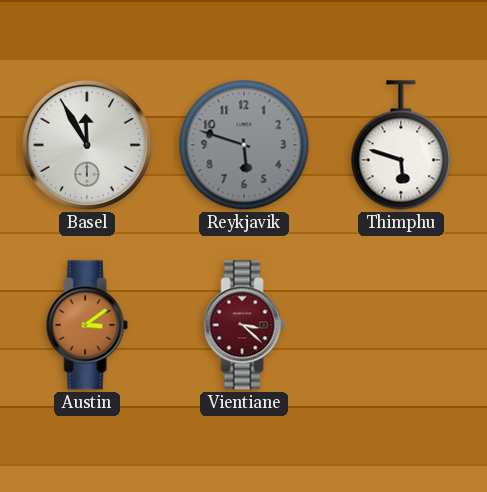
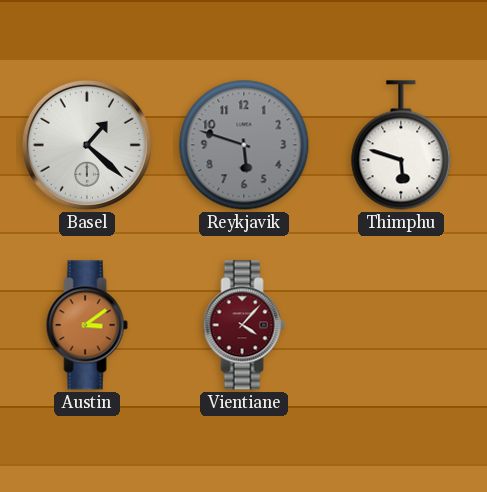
Basel: 11:55 -> 1:22 (87, 145)
Vientiane: 3:22 -> 4:07 (244, 325)
